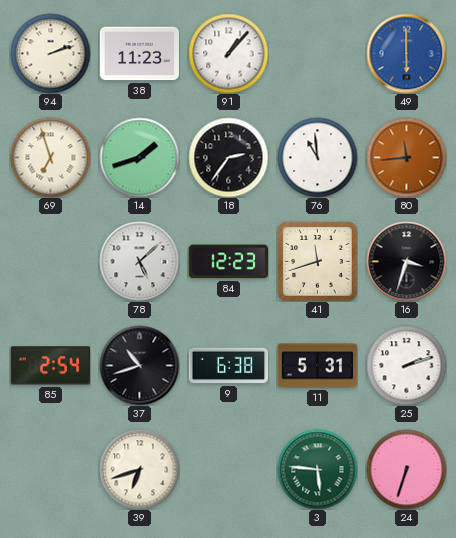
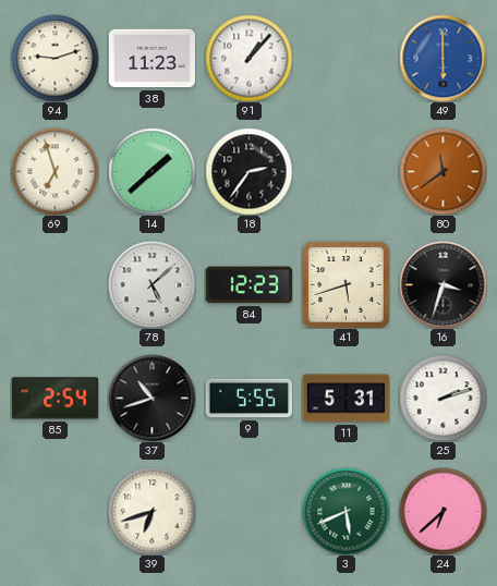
94: 2:12 -> 9:12 (54, 58)
14: 1:42 -> 1:38 (151, 171)
76: 10:59 -> none (317, 157)
80: 11:44 -> 11:39 (443, 171)
41: 11:42 -> 5:42 (346, 284)
9: 6:38 -> 5:55 (248, 399)
3: 5:46 -> 5:41 (346, 511)
24: 6:33 -> 6:38 (443, 511)
